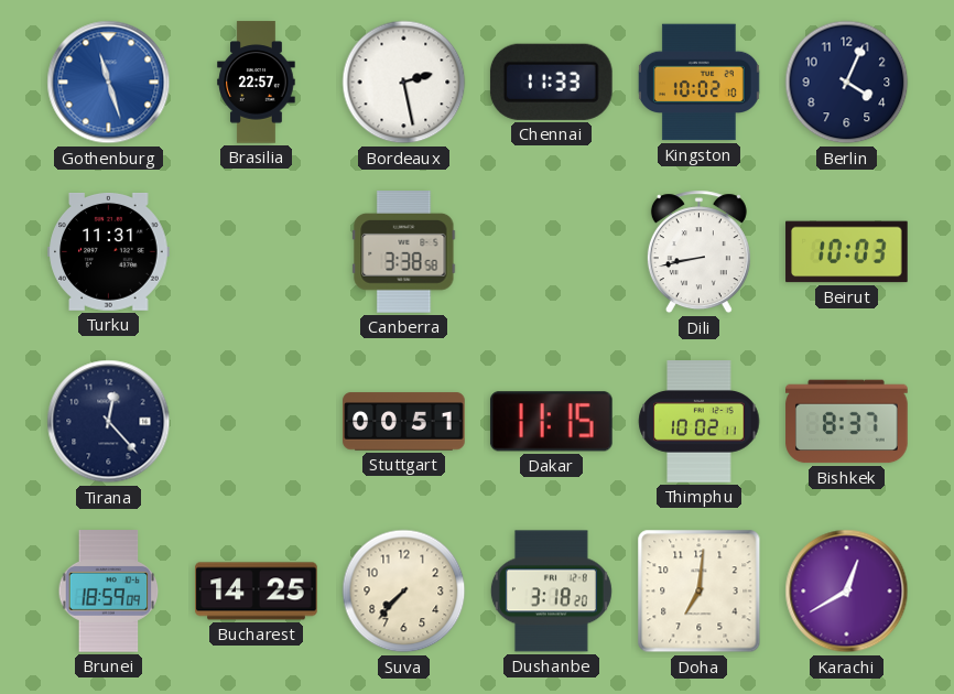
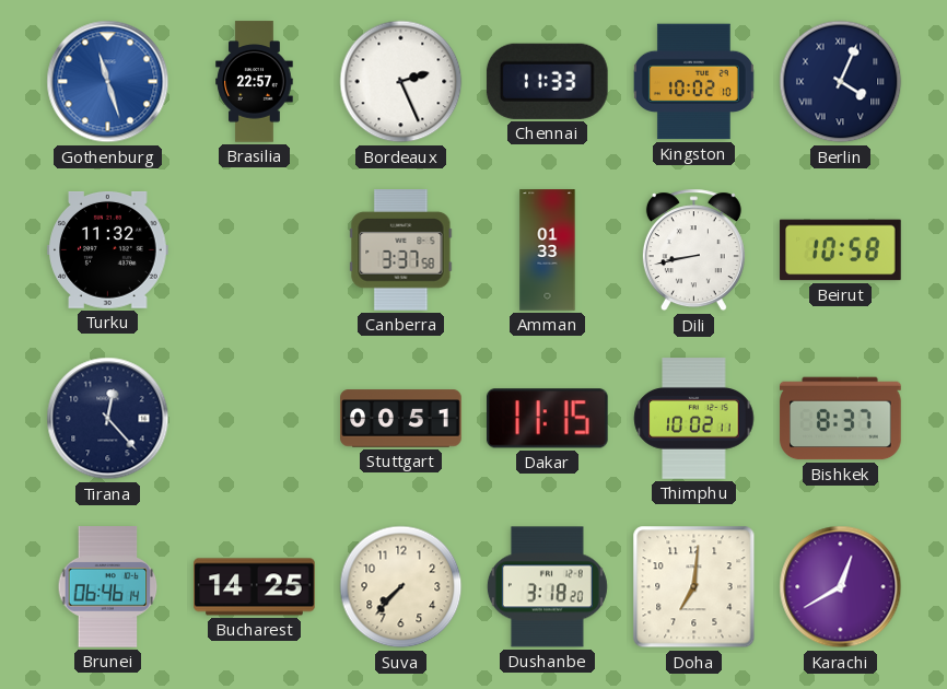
Bordeaux: 2:28 -> 2:26 (401, 82)
Berlin numerals: Arabic -> Roman (841, 82)
Turku: 11:31 -> 11:32 (108, 249)
Canberra: 3:38 -> 3:37 (401, 250)
Amman: none -> 01:33 (548, 250)
Beirut: 10:03 -> 10:58 (841, 250)
Brunei: 18:59 -> 06:46 (108, 587)
